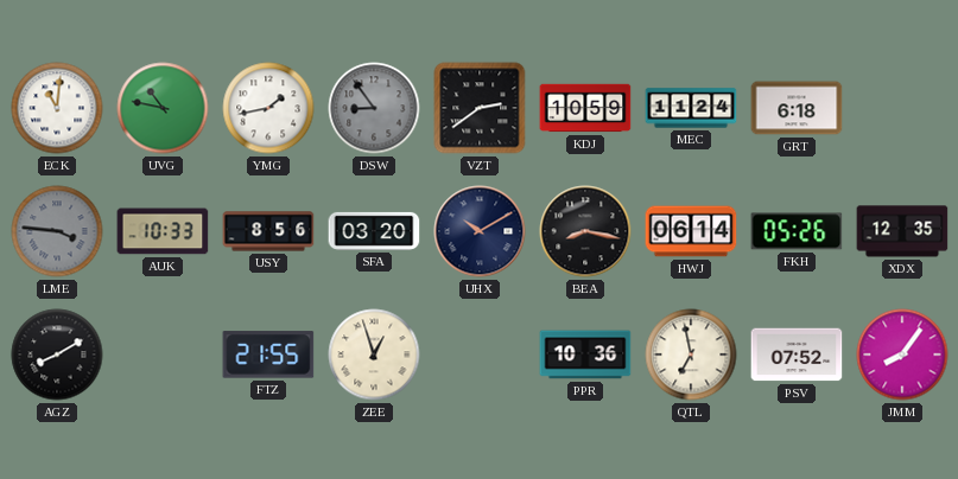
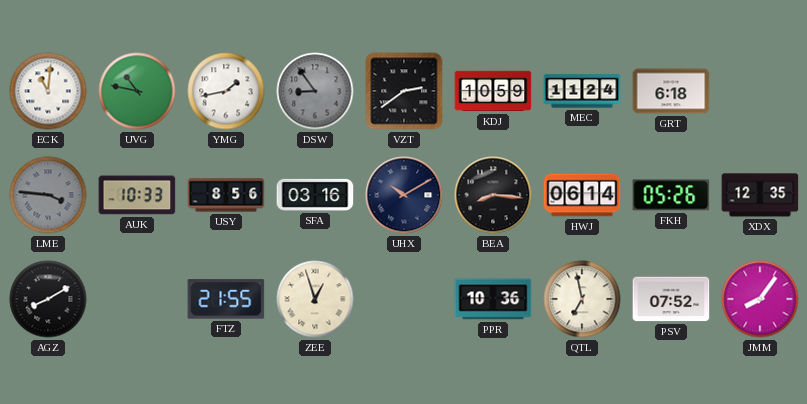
SFA: 03:20 -> 03:16 (315, 195)
BEA: 8:17 -> 8:16 (493, 195)
